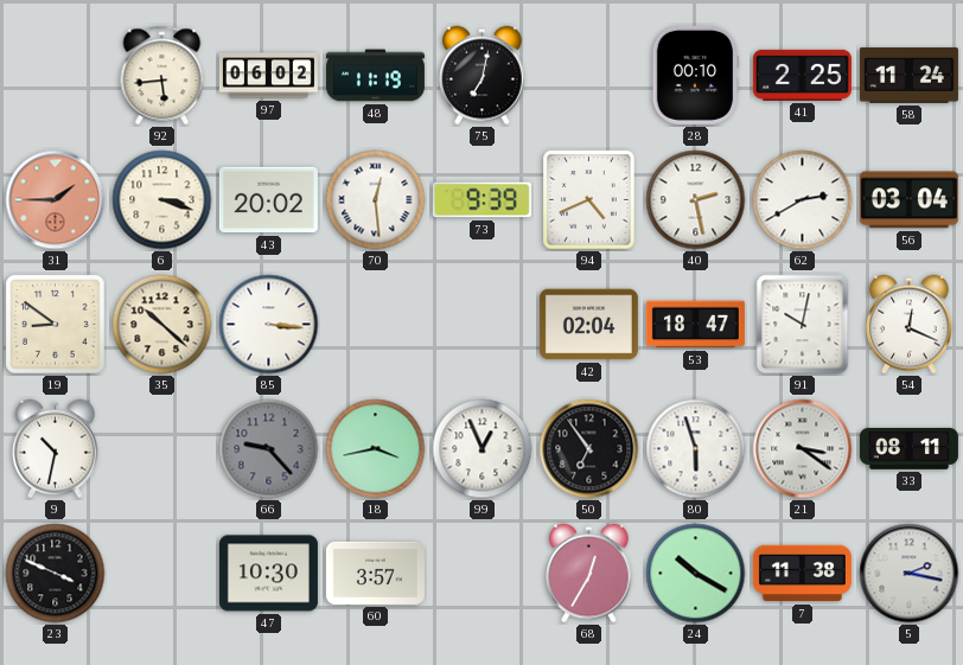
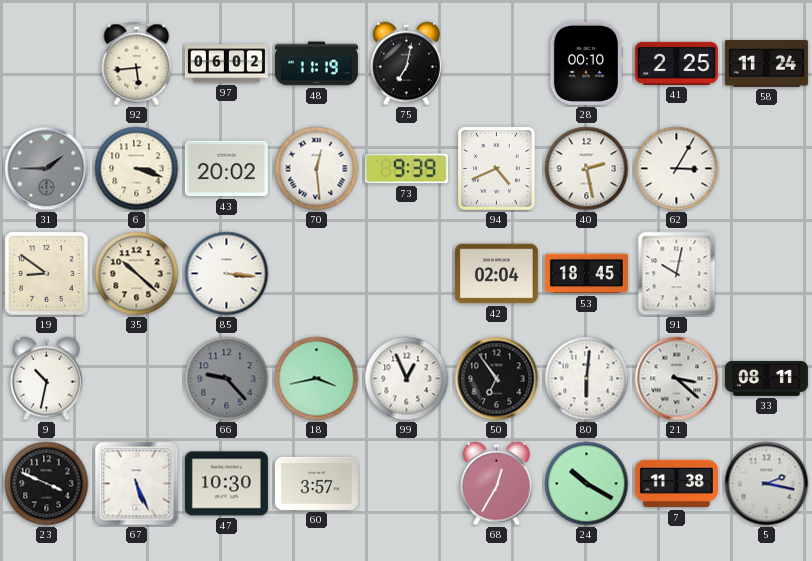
31 dial: salmon -> grey (47, 169)
62: 2:40 -> 3:05 (677, 169)
56: 03:04 -> none (908, 200)
53: 18:47 -> 18:45 (586, 274)
54: 12:19 -> none (910, 325)
80: 5:57 -> 6:01 (587, 379)
21: 3:21 -> 3:22 (677, 379)
67: none -> 5:26 (137, 484)
